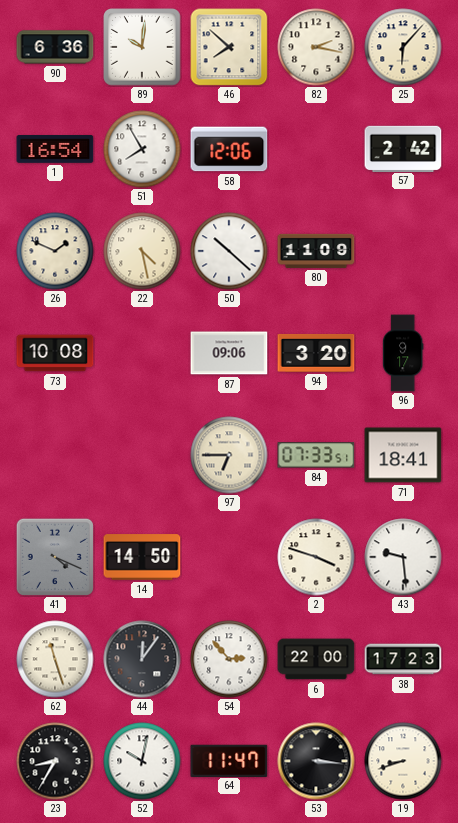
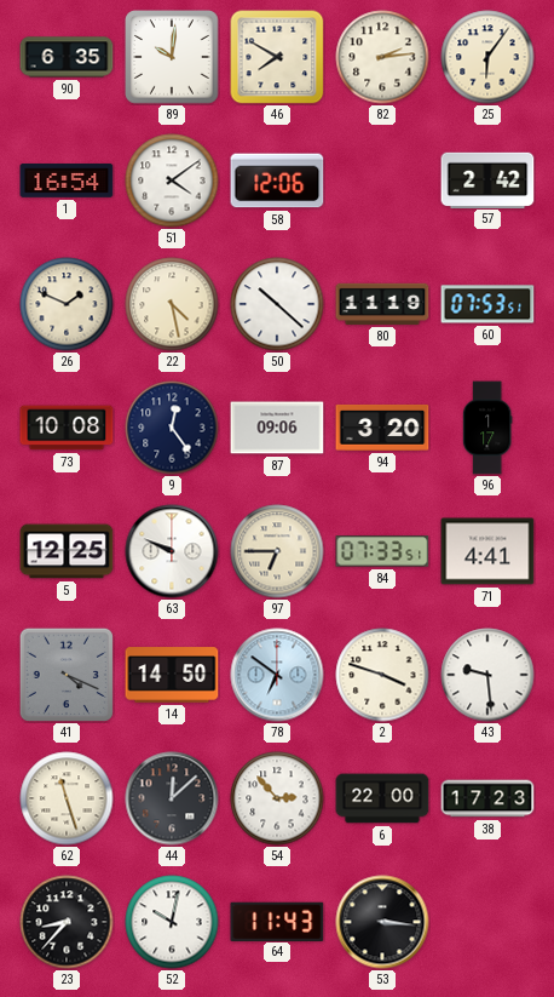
90: 6:36 -> 6:35 (67, 57)
46: 7:52 -> 7:50 (277, 57)
82: 2:17 -> 2:14 (382, 57)
25: 6:07 -> 6:06 (487, 57)
51: 7:55 -> 4:09 (172, 181)
80: 11:09 -> 11:19 (382, 304)
60: none -> 07:53 (487, 304)
9: none -> 12:24 (172, 428)
96: 9:17 -> 1:17 (487, 428)
5: none -> 12:25 (67, 551)
63: none -> 9:49 (172, 551)
71: 18:41 -> 4:41 (487, 551)
78: none -> 6:51 (277, 675)
44: 12:06 -> 12:08 (172, 798)
23: 8:35 -> 8:37 (67, 922)
64: 11:47 -> 11:43 (277, 921)
19: 8:42 -> none (403, 761)
